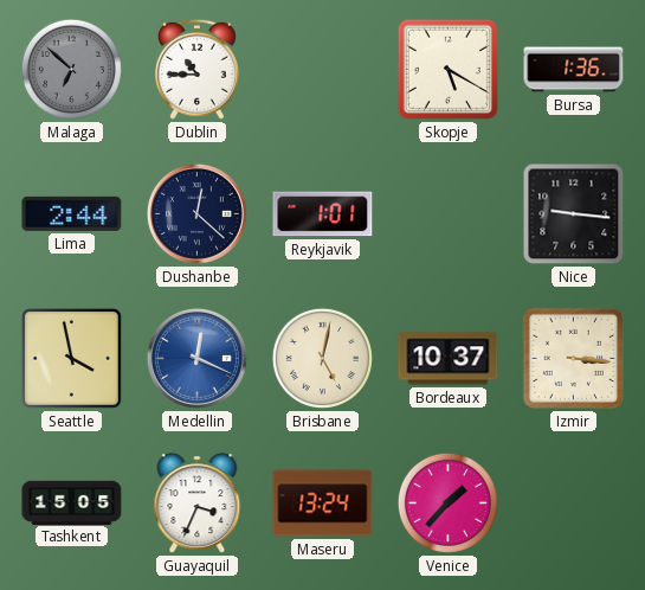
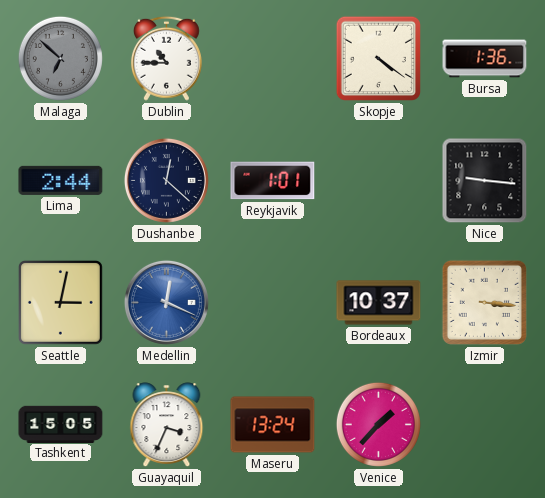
Skopje: 5:20 -> 4:21 (378, 58)
Seattle: 3:58 -> 3:02 (60, 302)
Brisbane: 5:02 -> none (322, 358)
